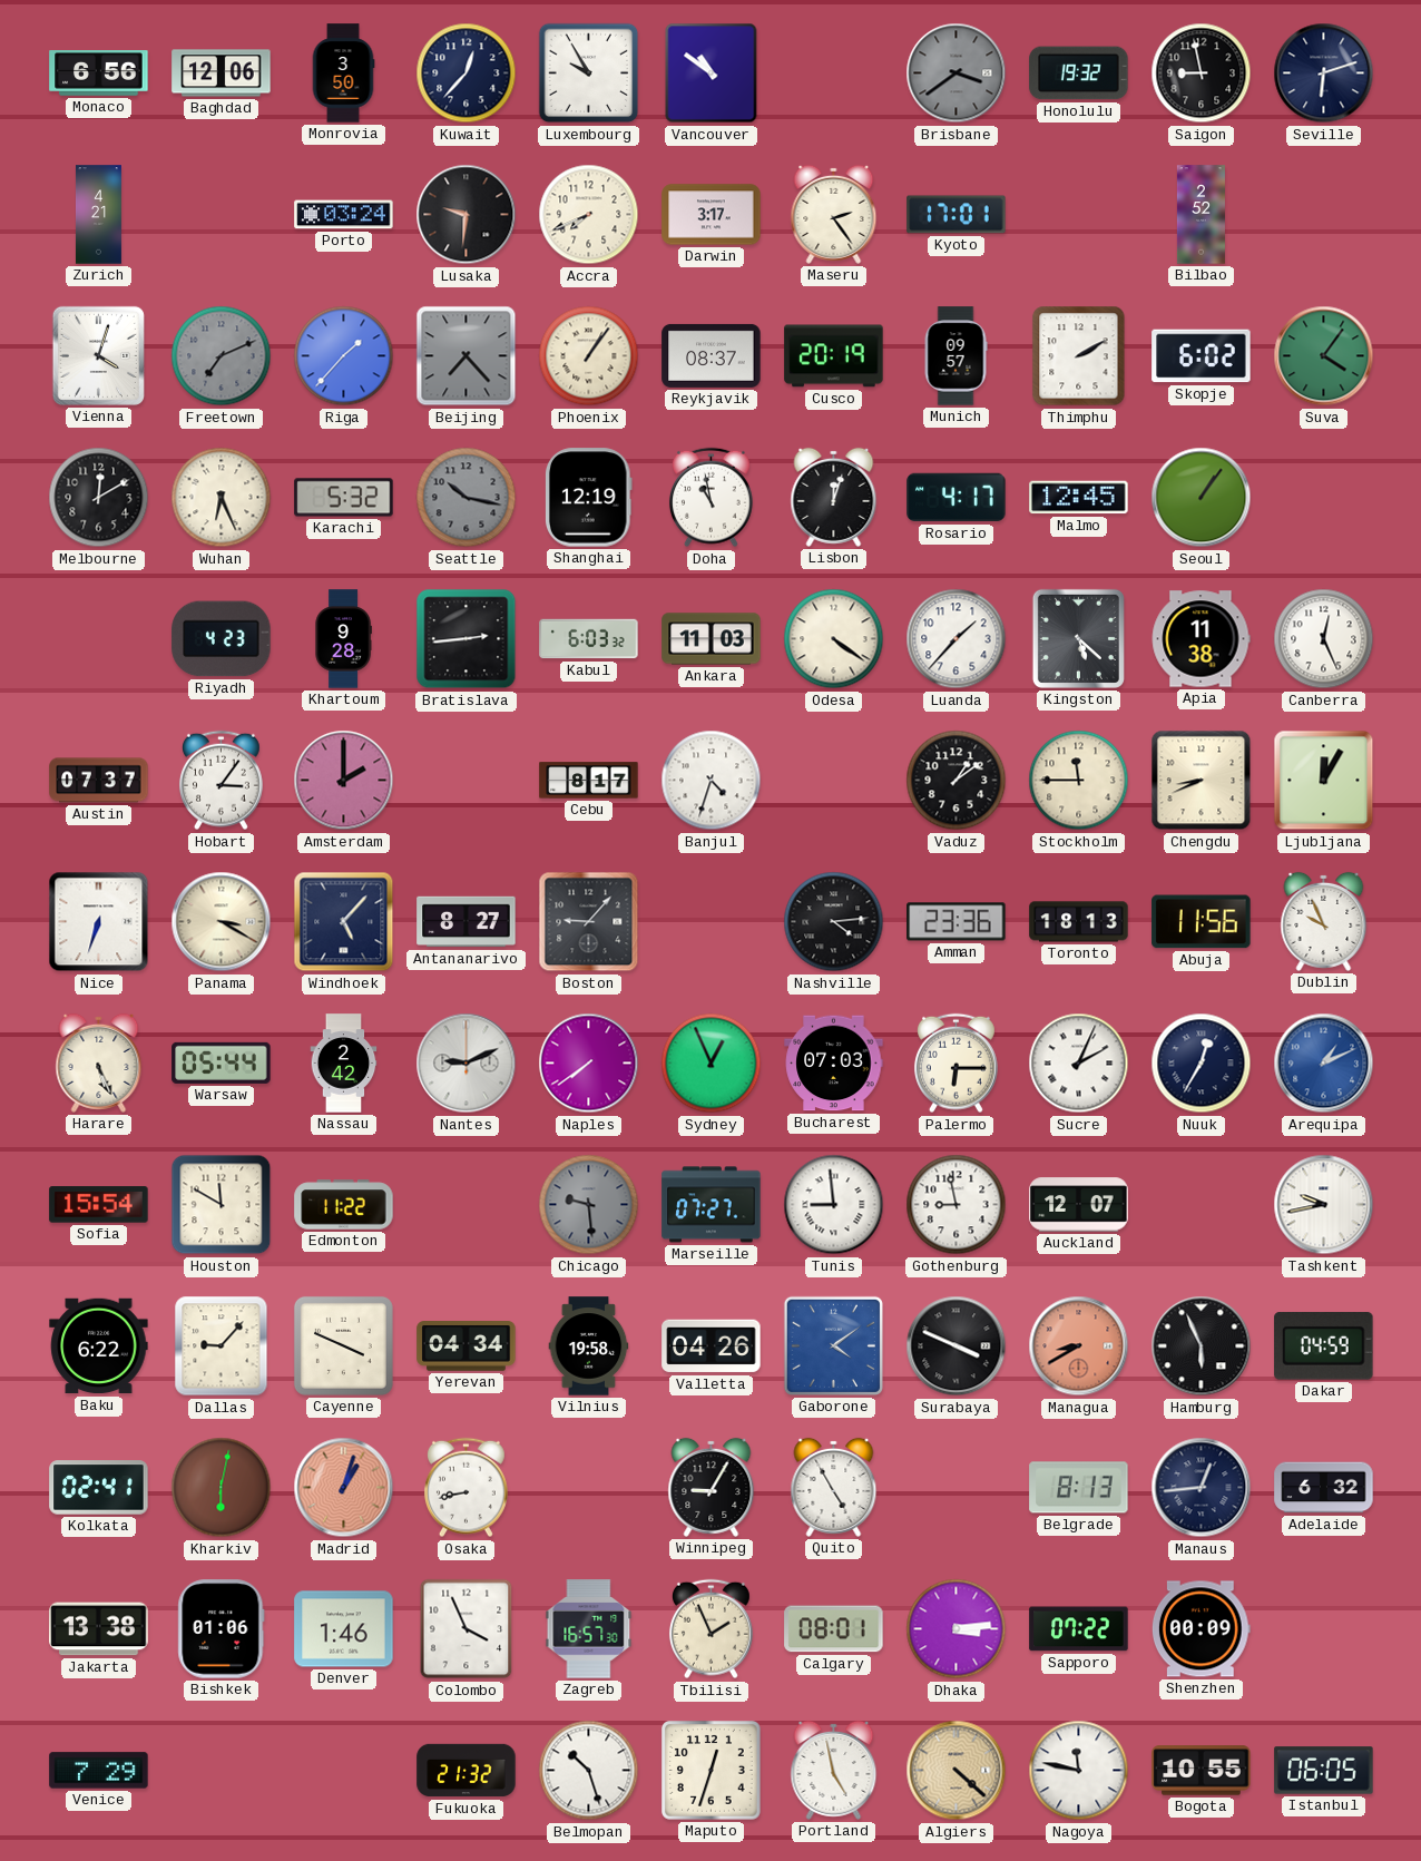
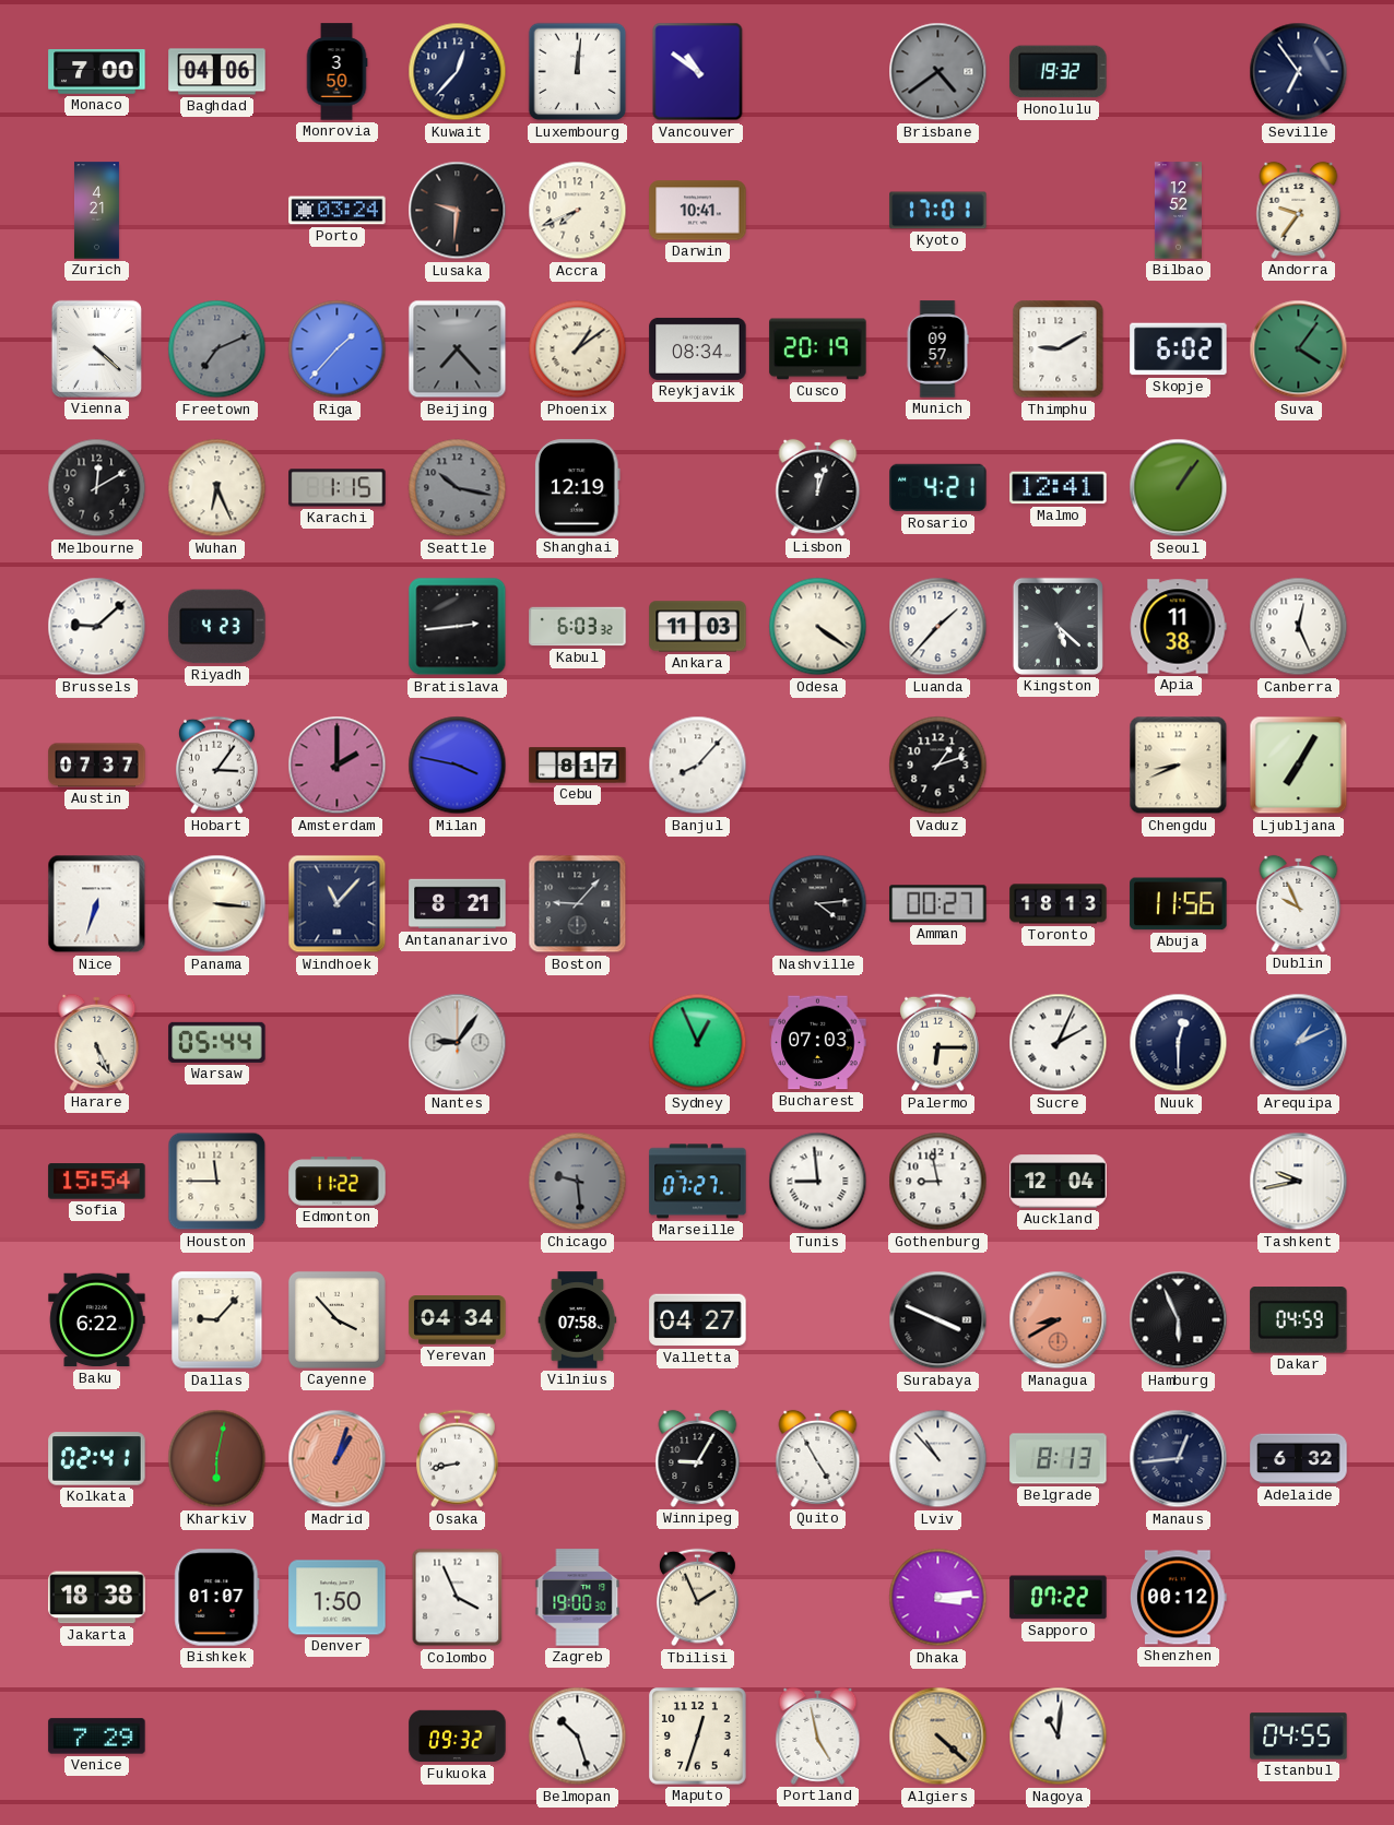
Monaco: 6:56 -> 7:00 (97, 72)
Baghdad: 12:06 -> 04:06 (217, 72)
Luxembourg: 9:55 -> 12:01 (578, 72)
Brisbane: 3:39 -> 4:39 (938, 72)
Saigon: 8:58 -> none (1202, 74)
Seville: 6:12 -> 6:54 (1299, 72)
Darwin: 3:17 -> 10:41 (698, 211)
Maseru: 2:24 -> none (834, 214)
Bilbao: 2:52 -> 12:52 (1178, 211)
Andorra: none -> 9:36 (1299, 210)
Vienna: 4:03 -> 4:22 (96, 348)
Phoenix: 1:06 -> 1:09 (578, 349)
Reykjavik: 08:37 -> 08:34 (698, 348)
Thimphu: 2:10 -> 9:10 (1059, 349)
Karachi: 5:32 -> 1:15 (338, 488)
Doha: 10:58 -> none (710, 498)
Rosario: 4:17 -> 4:21 (938, 488)
Malmo: 12:45 -> 12:41 (1059, 488)
Brussels: none -> 9:08 (97, 627)
Khartoum: 9:28 -> none (343, 639)
Milan: none -> 3:47 (458, 766)
Banjul: 4:33 -> 8:07 (698, 766)
Vaduz: 1:09 -> 1:12 (938, 766)
Stockholm: 11:45 -> none (1079, 781)
Ljubljana: 12:05 -> 7:05 (1299, 766)
Panama: 3:20 -> 3:16 (217, 904)
Windhoek: 5:07 -> 11:07 (338, 904)
Antananarivo: 8:27 -> 8:21 (458, 904)
Amman: 23:36 -> 00:27 (938, 904)
Nassau: 2:42 -> none (344, 1064)
Nantes: 9:11 -> 9:06 (458, 1043)
Naples: 7:39 -> none (589, 1064)
Nuuk: 12:35 -> 12:30 (1179, 1043)
Houston: 11:50 -> 11:45 (217, 1182)
Auckland: 12:07 -> 12:04 (1059, 1182)
Cayenne: 3:49 -> 3:53 (336, 1319)
Vilnius: 19:58 -> 07:58 (578, 1320)
Valletta: 04:26 -> 04:27 (698, 1320)
Gaborone: 4:09 -> none (833, 1345)
Lviv: none -> 10:53 (938, 1459)
Jakarta: 13:38 -> 18:38 (97, 1598)
Bishkek: 01:06 -> 01:07 (217, 1598)
Denver: 1:46 -> 1:50 (338, 1598)
Zagreb: 16:57 -> 19:00 (578, 1598)
Calgary: 08:01 -> none (834, 1629)
Shenzhen: 00:09 -> 00:12 (1178, 1598)
Fukuoka: 21:32 -> 09:32 (458, 1737)
Nagoya: 11:47 -> 11:01 (1059, 1737)
Bogota: 10:55 -> none (1202, 1771)
Istanbul: 06:05 -> 04:55 (1299, 1737)
